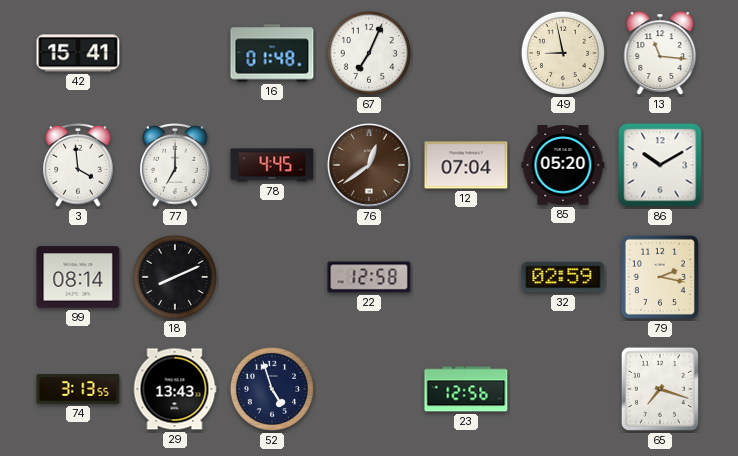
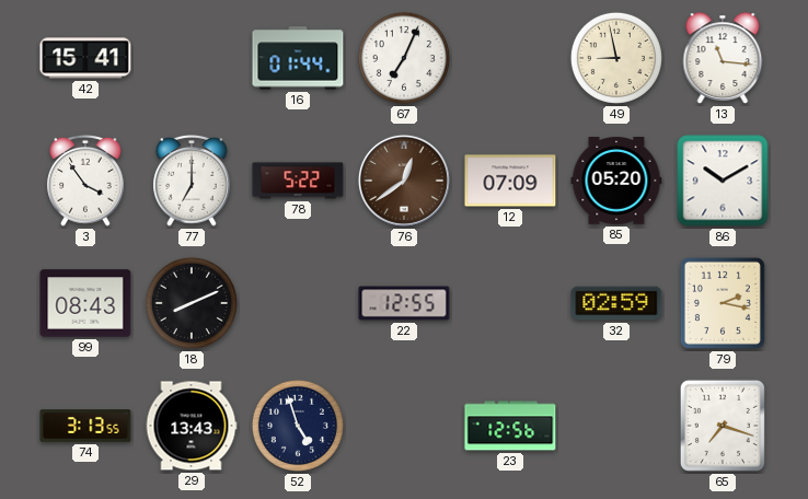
16: 01:48 -> 01:44 (298, 58)
3: 3:59 -> 3:54 (85, 182)
78: 4:45 -> 5:22 (298, 181)
12: 07:04 -> 07:09 (510, 181)
99: 08:14 -> 08:43 (85, 303)
22: 12:58 -> 12:55 (404, 303)
